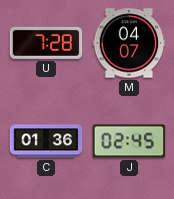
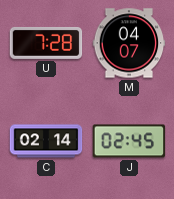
C: 01:36 -> 02:14 (46, 141)
